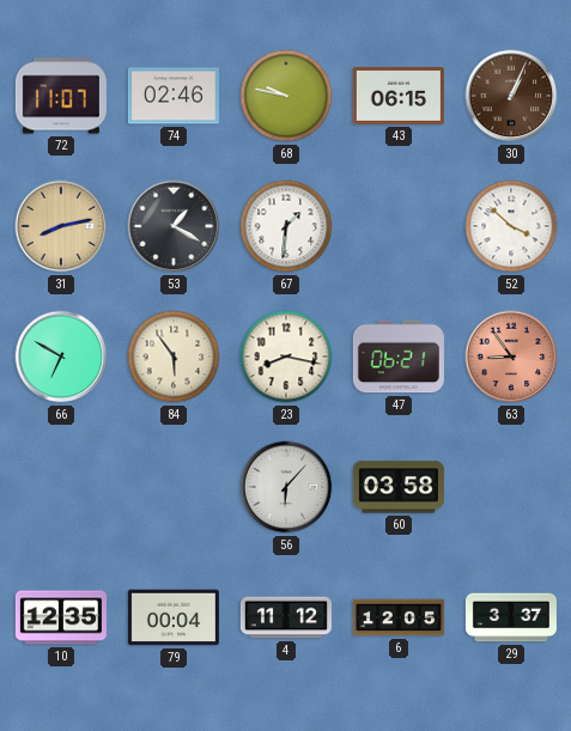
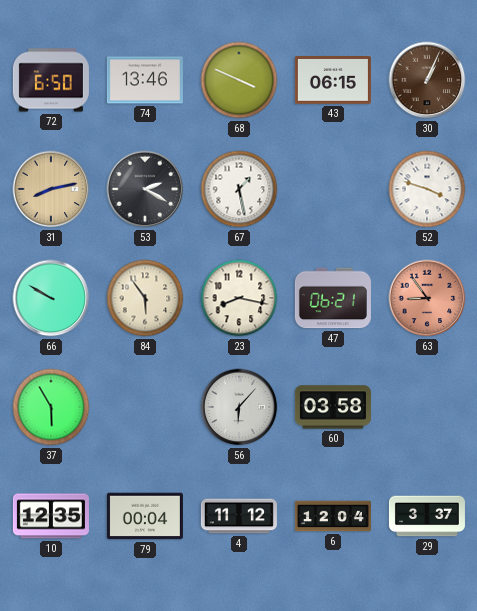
72: 11:07 -> 6:50 (51, 80)
74: 02:46 -> 13:46 (145, 80)
68: 9:47 -> 3:49 (239, 80)
53: 1:20 -> 2:20 (145, 189)
67: 1:31 -> 1:28 (239, 189)
52: 3:52 -> 3:48 (427, 189)
66: 6:50 -> 9:50 (51, 298)
37: none -> 5:55 (51, 407)
6: 12:05 -> 12:04 (333, 516)
